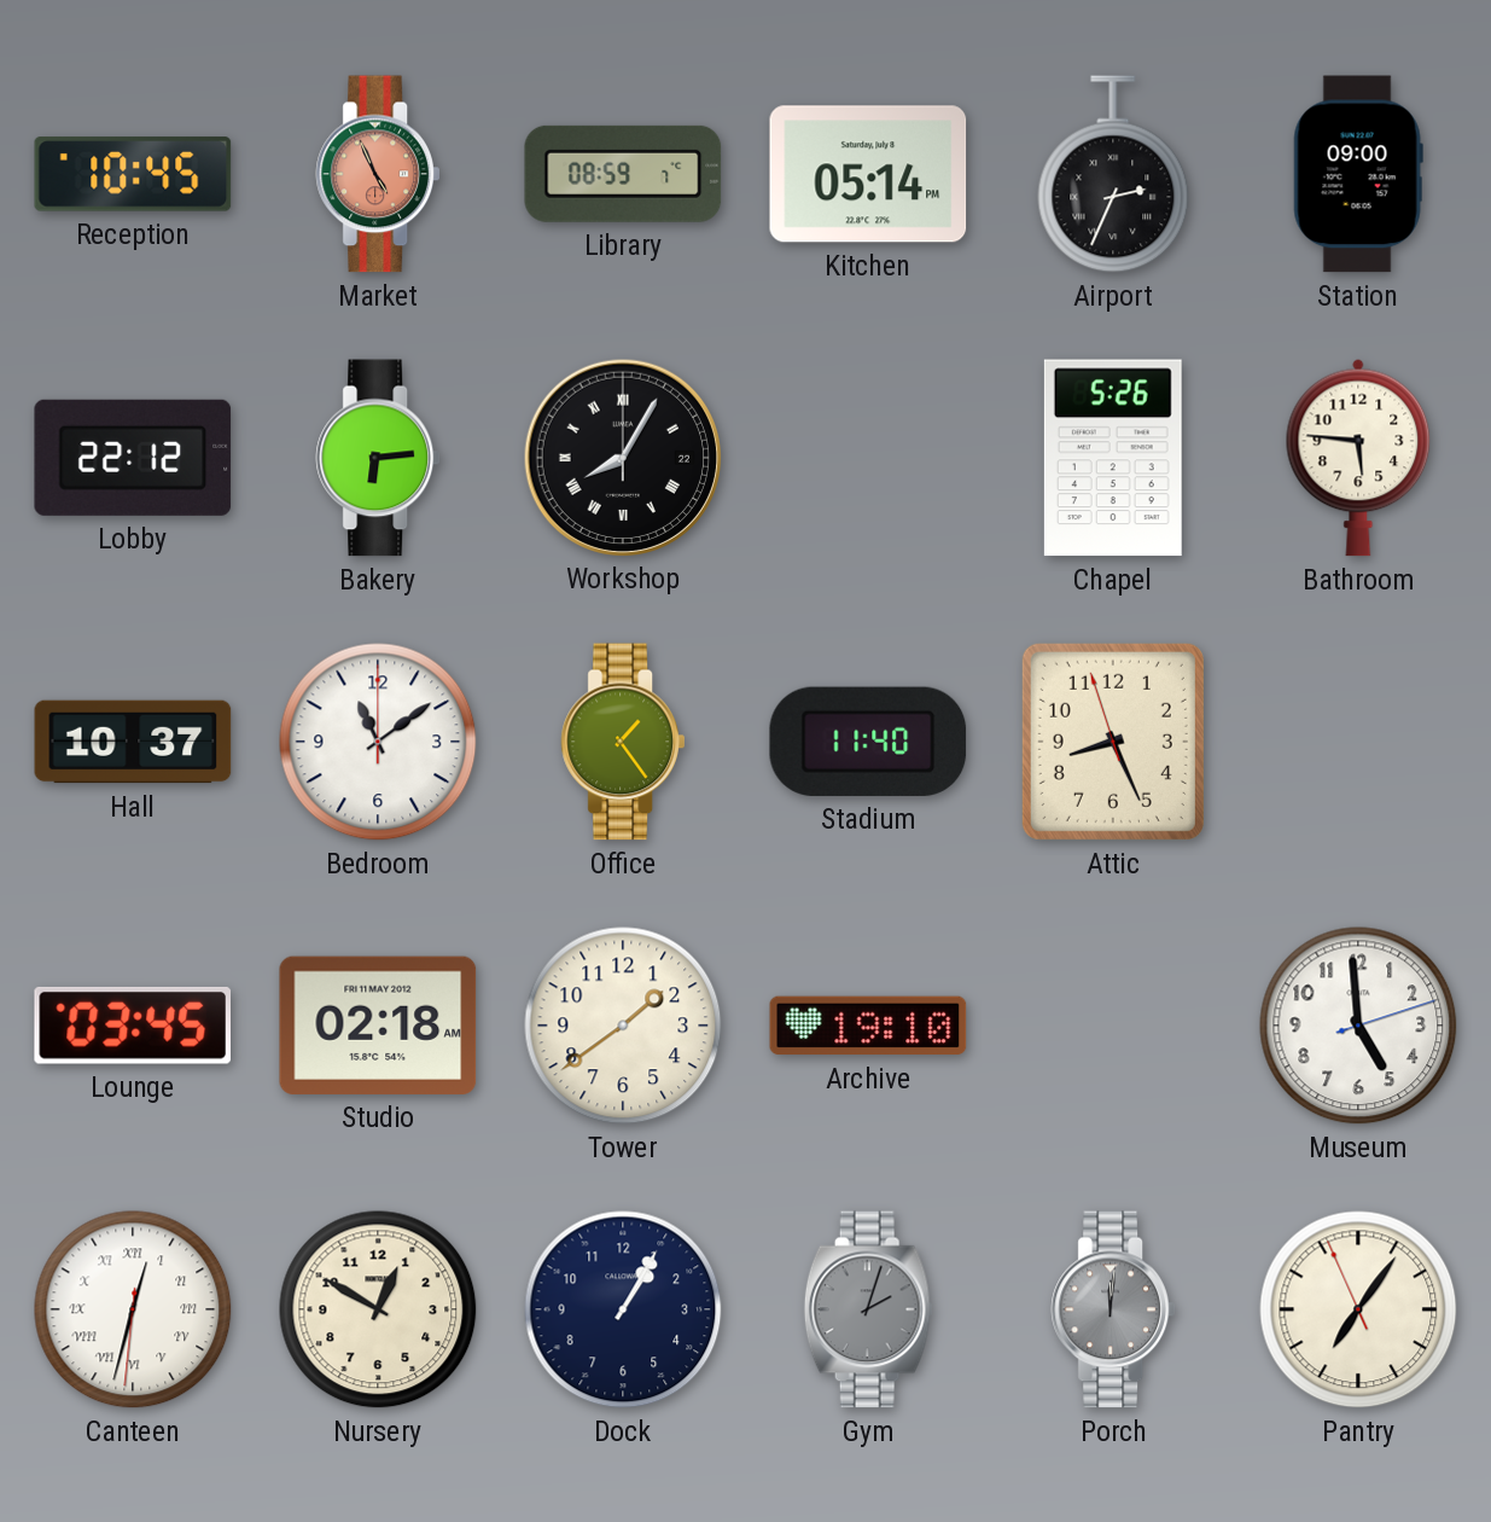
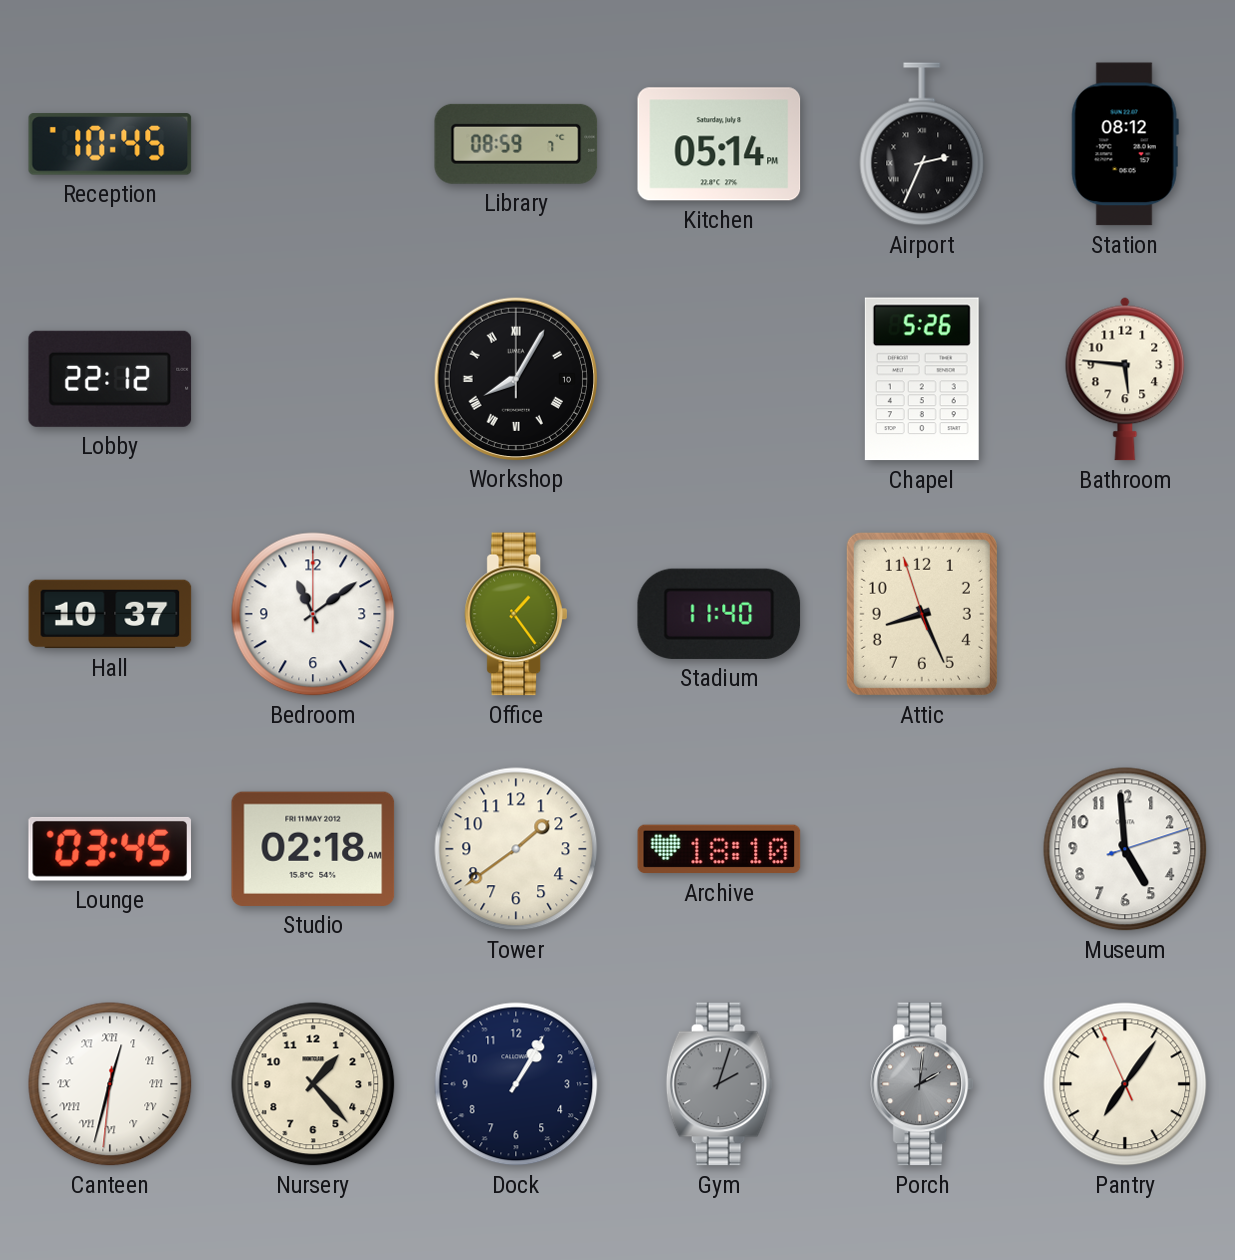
Market: 4:56 -> none (378, 174)
Station: 09:00 -> 08:12 (1125, 144)
Bakery: 6:14 -> none (378, 458)
Workshop date: 22 -> 10 (515, 378)
Archive: 19:10 -> 18:10 (719, 849)
Nursery: 12:50 -> 1:23 (313, 1084)
Porch: 12:01 -> 2:01 (922, 1084)
